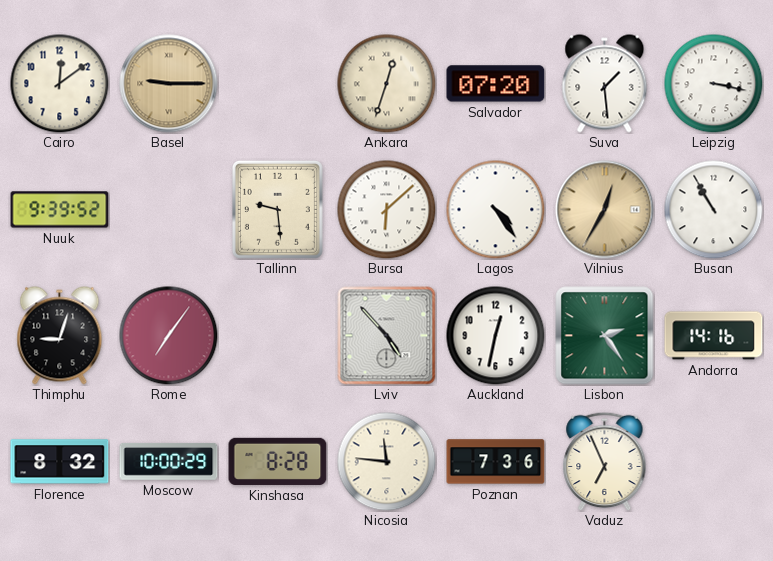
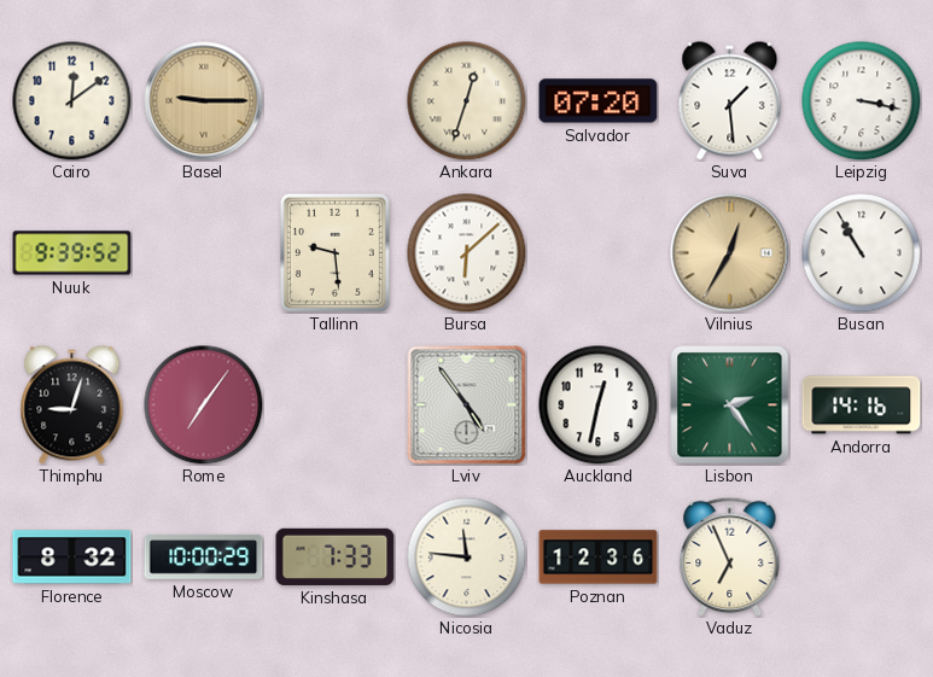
Lagos: 4:24 -> none (496, 210)
Lviv: 4:53 -> 4:54 (467, 405)
Kinshasa: 8:28 -> 7:33 (336, 556)
Poznan: 7:36 -> 12:36 (599, 558)
